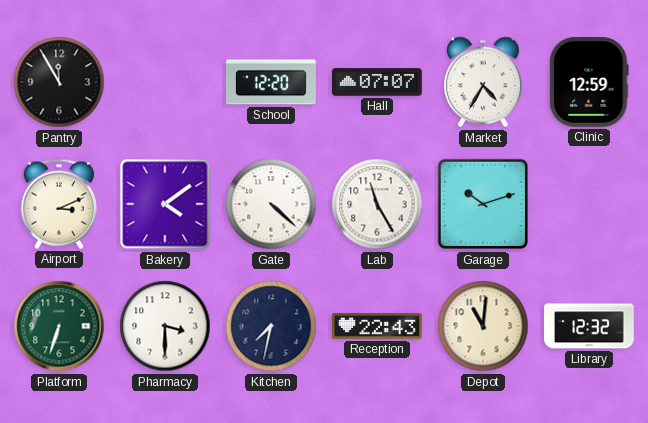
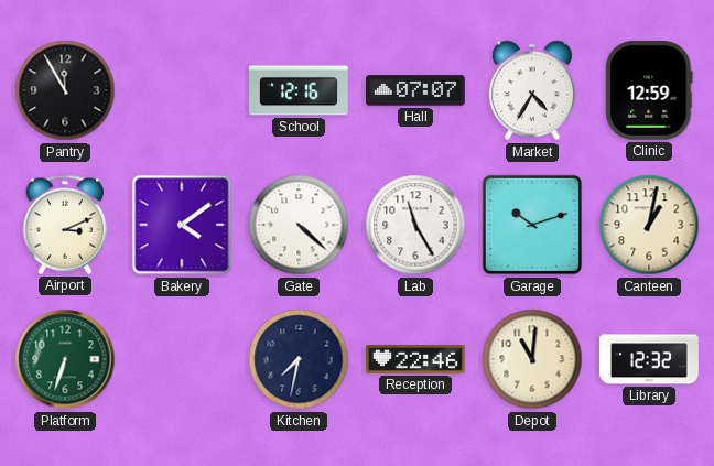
School: 12:20 -> 12:16 (300, 90)
Canteen: none -> 1:02 (649, 225)
Pharmacy: 3:30 -> none (165, 326)
Reception: 22:43 -> 22:46 (416, 359)
